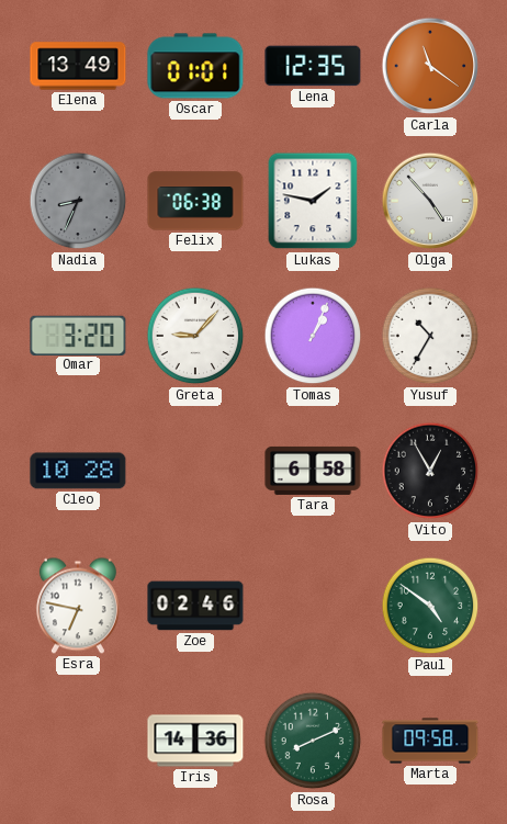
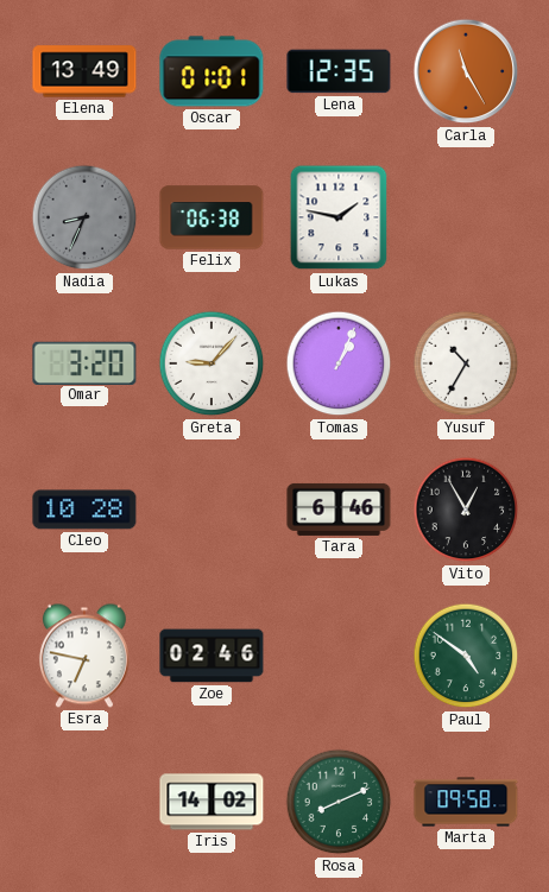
Carla: 11:21 -> 11:25 (466, 71)
Olga: 4:53 -> none (430, 201)
Tara: 6:58 -> 6:46 (339, 510)
Iris: 14:36 -> 14:02 (212, 802)
